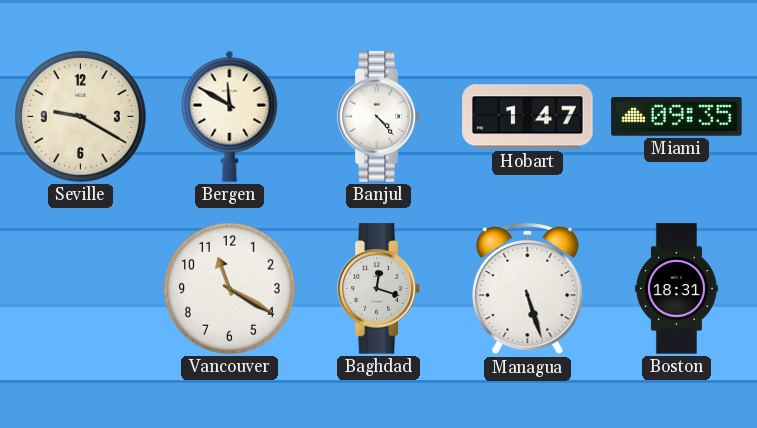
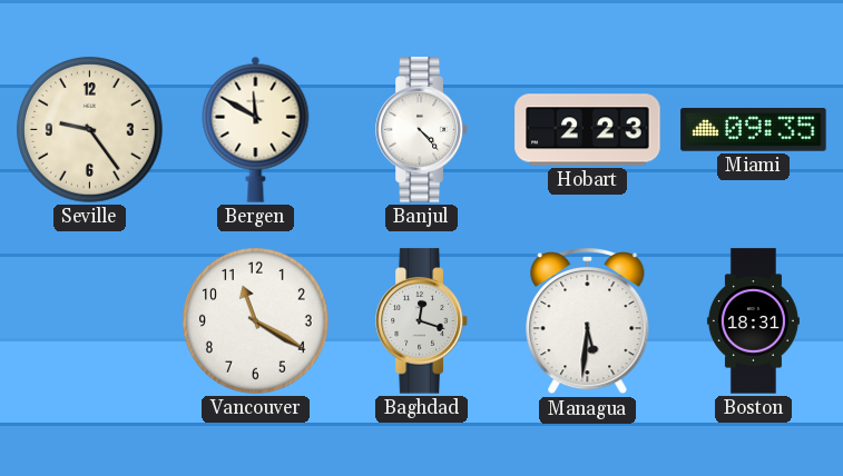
Seville: 9:20 -> 9:24 (90, 130)
Hobart: 1:47 -> 2:23 (588, 130)
Managua: 5:27 -> 5:31 (588, 321)
